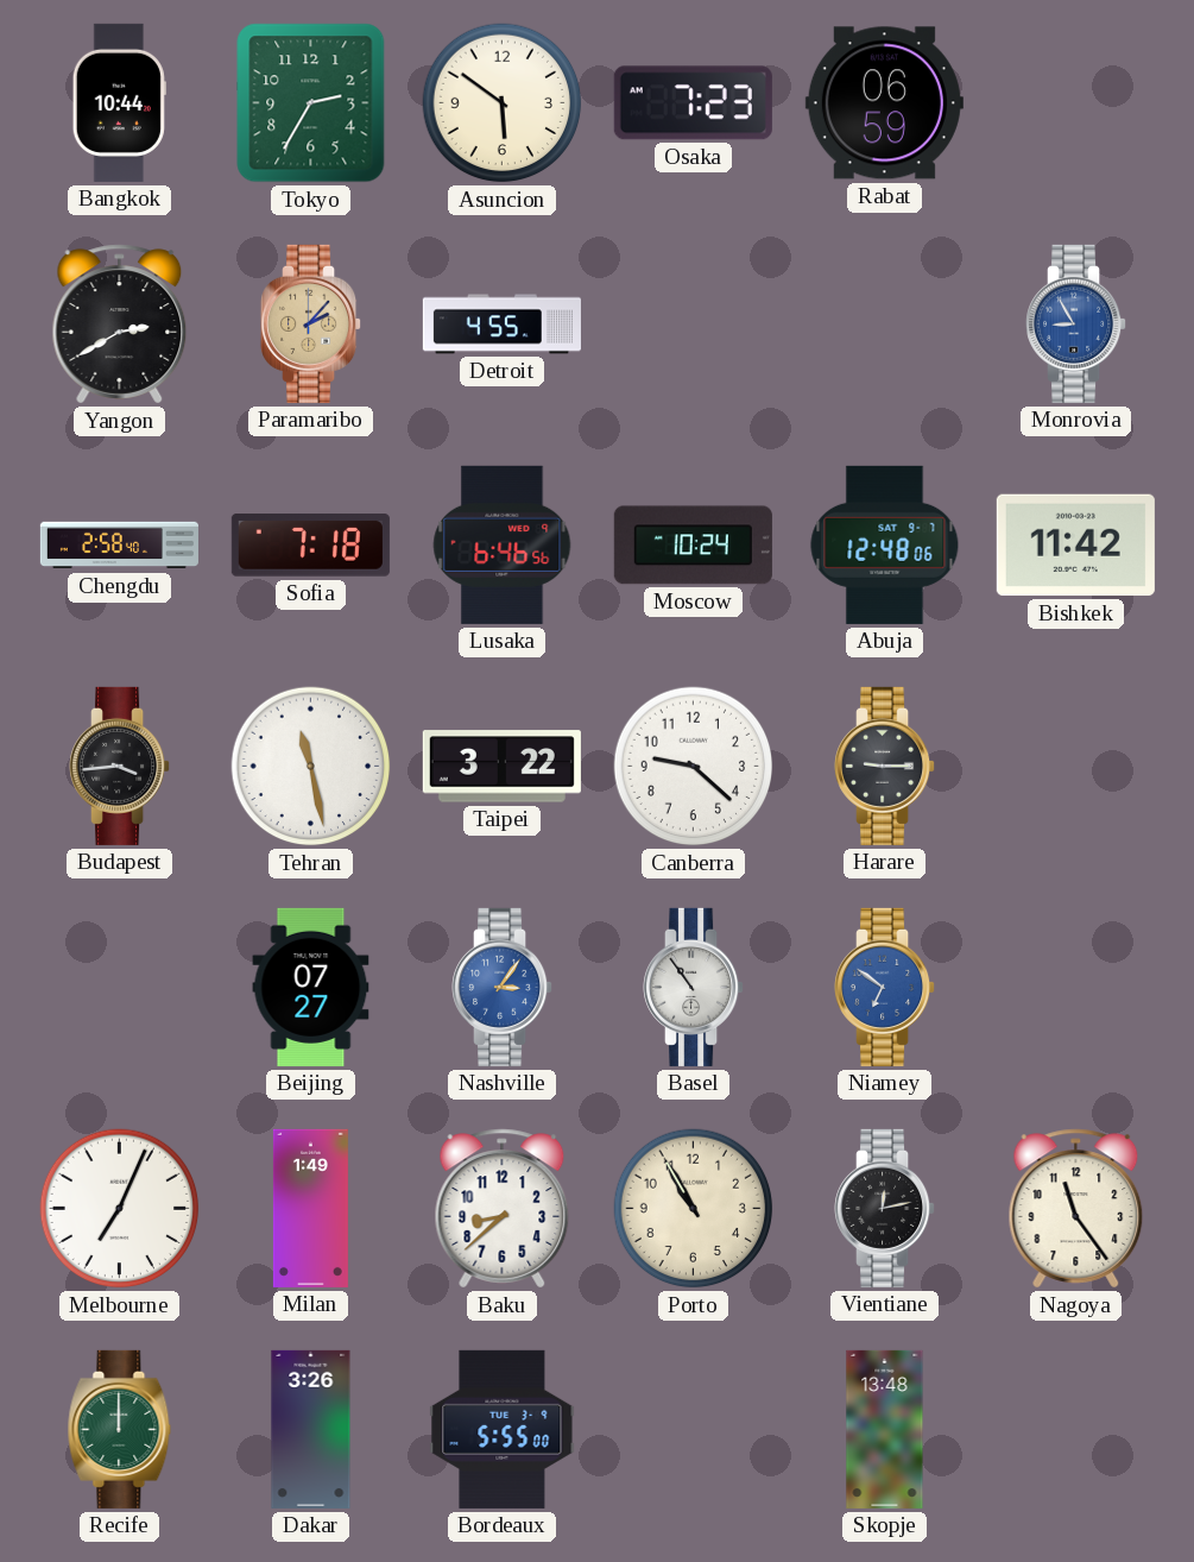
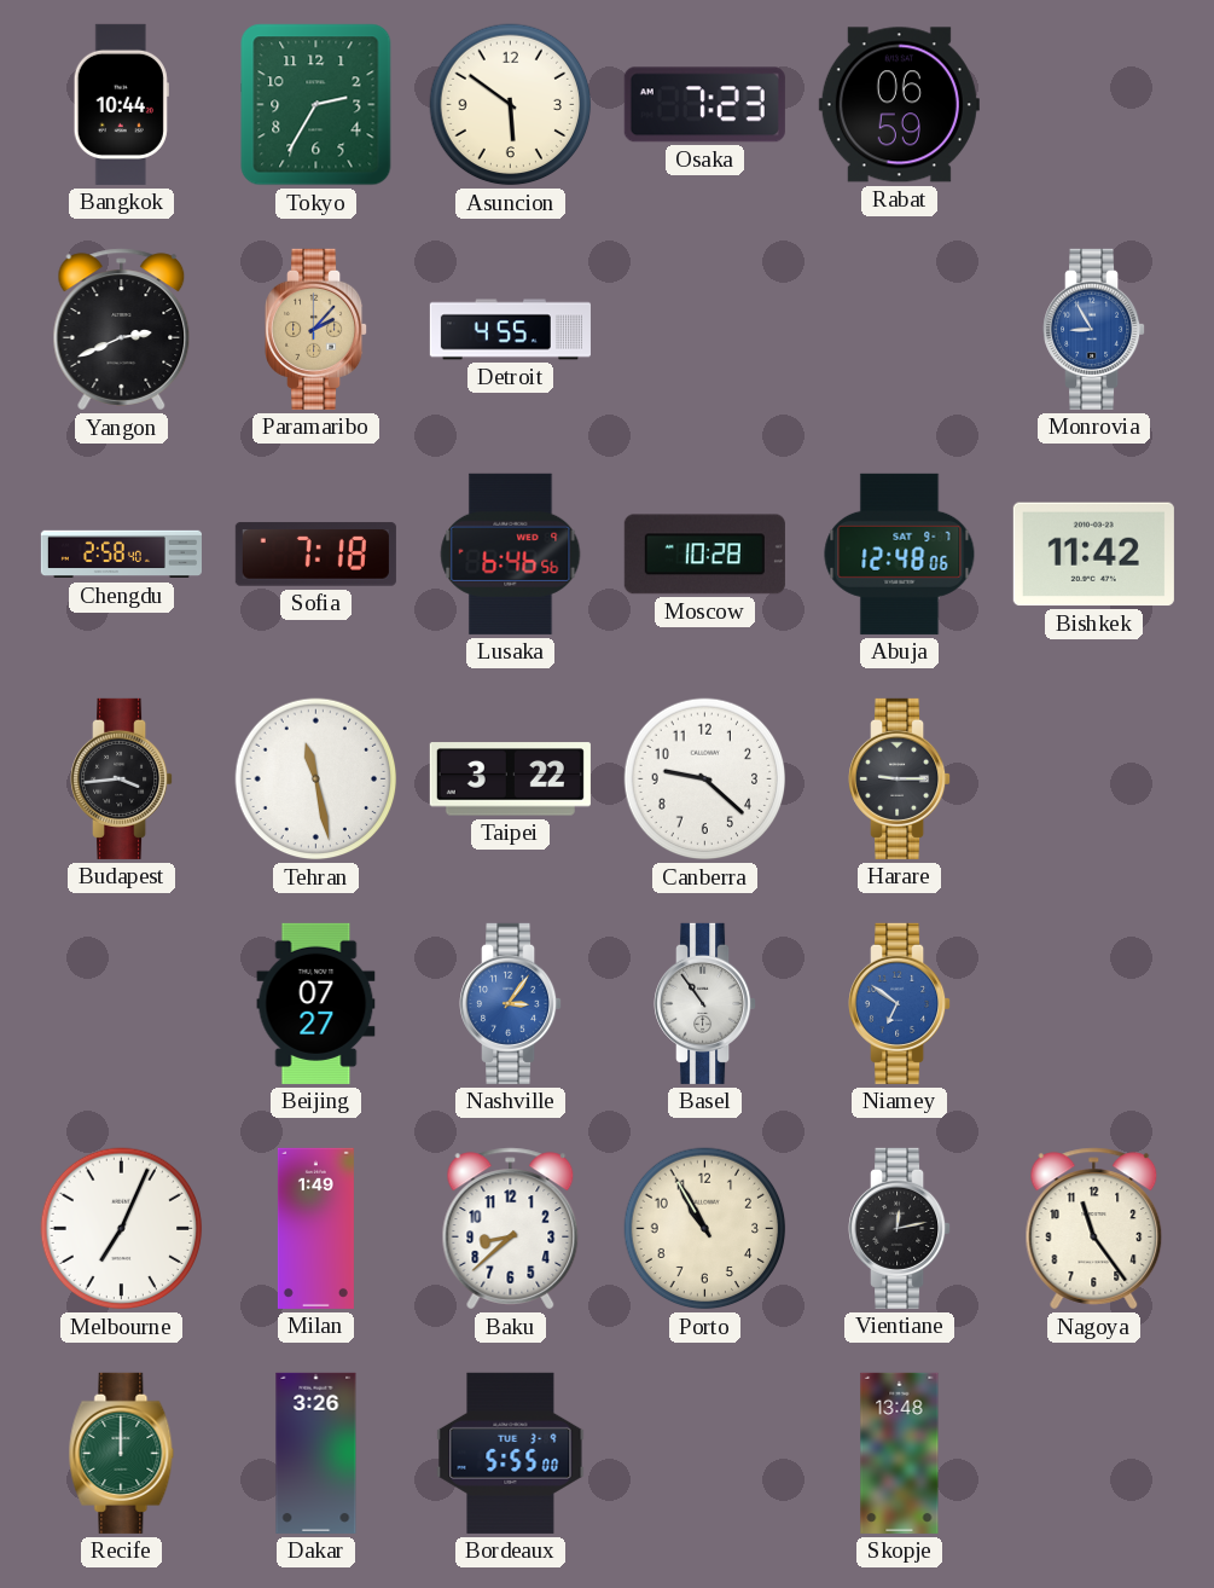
Yangon: 2:40 -> 2:41 (122, 330)
Moscow: 10:24 -> 10:28 (704, 555)
